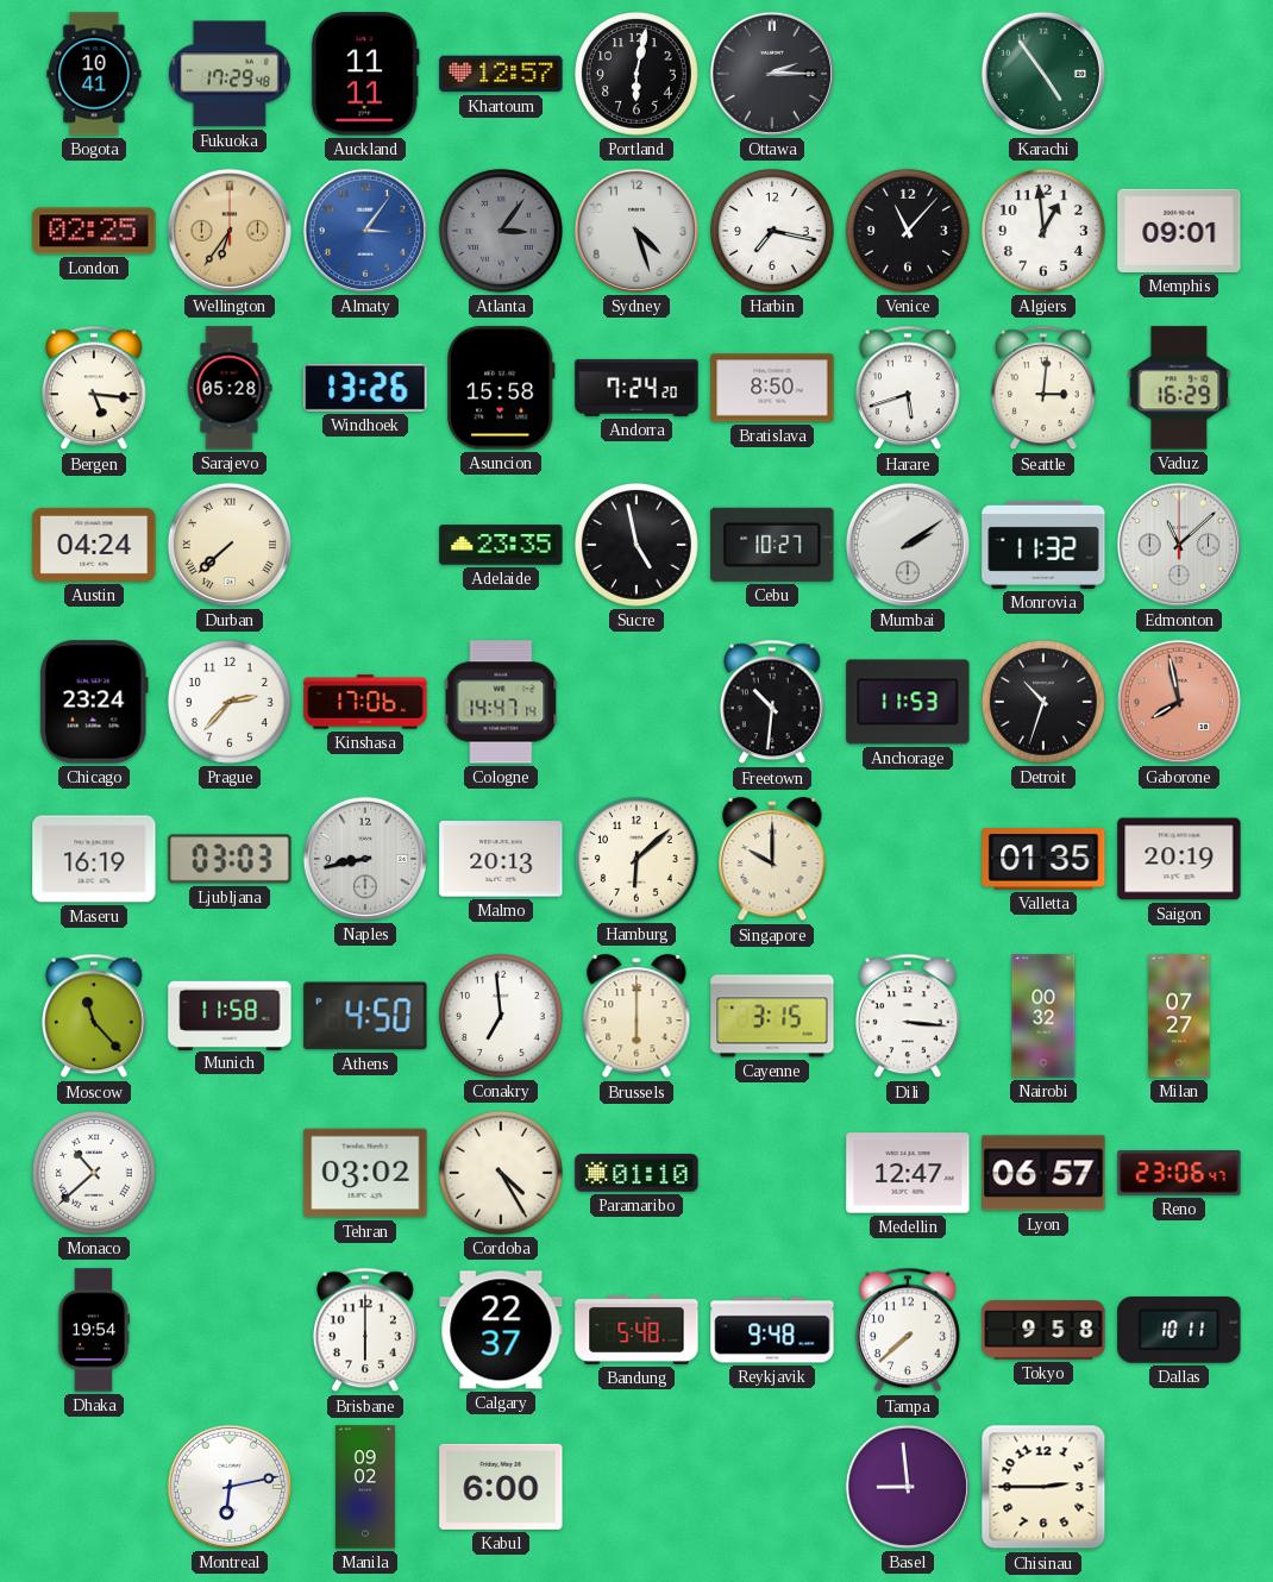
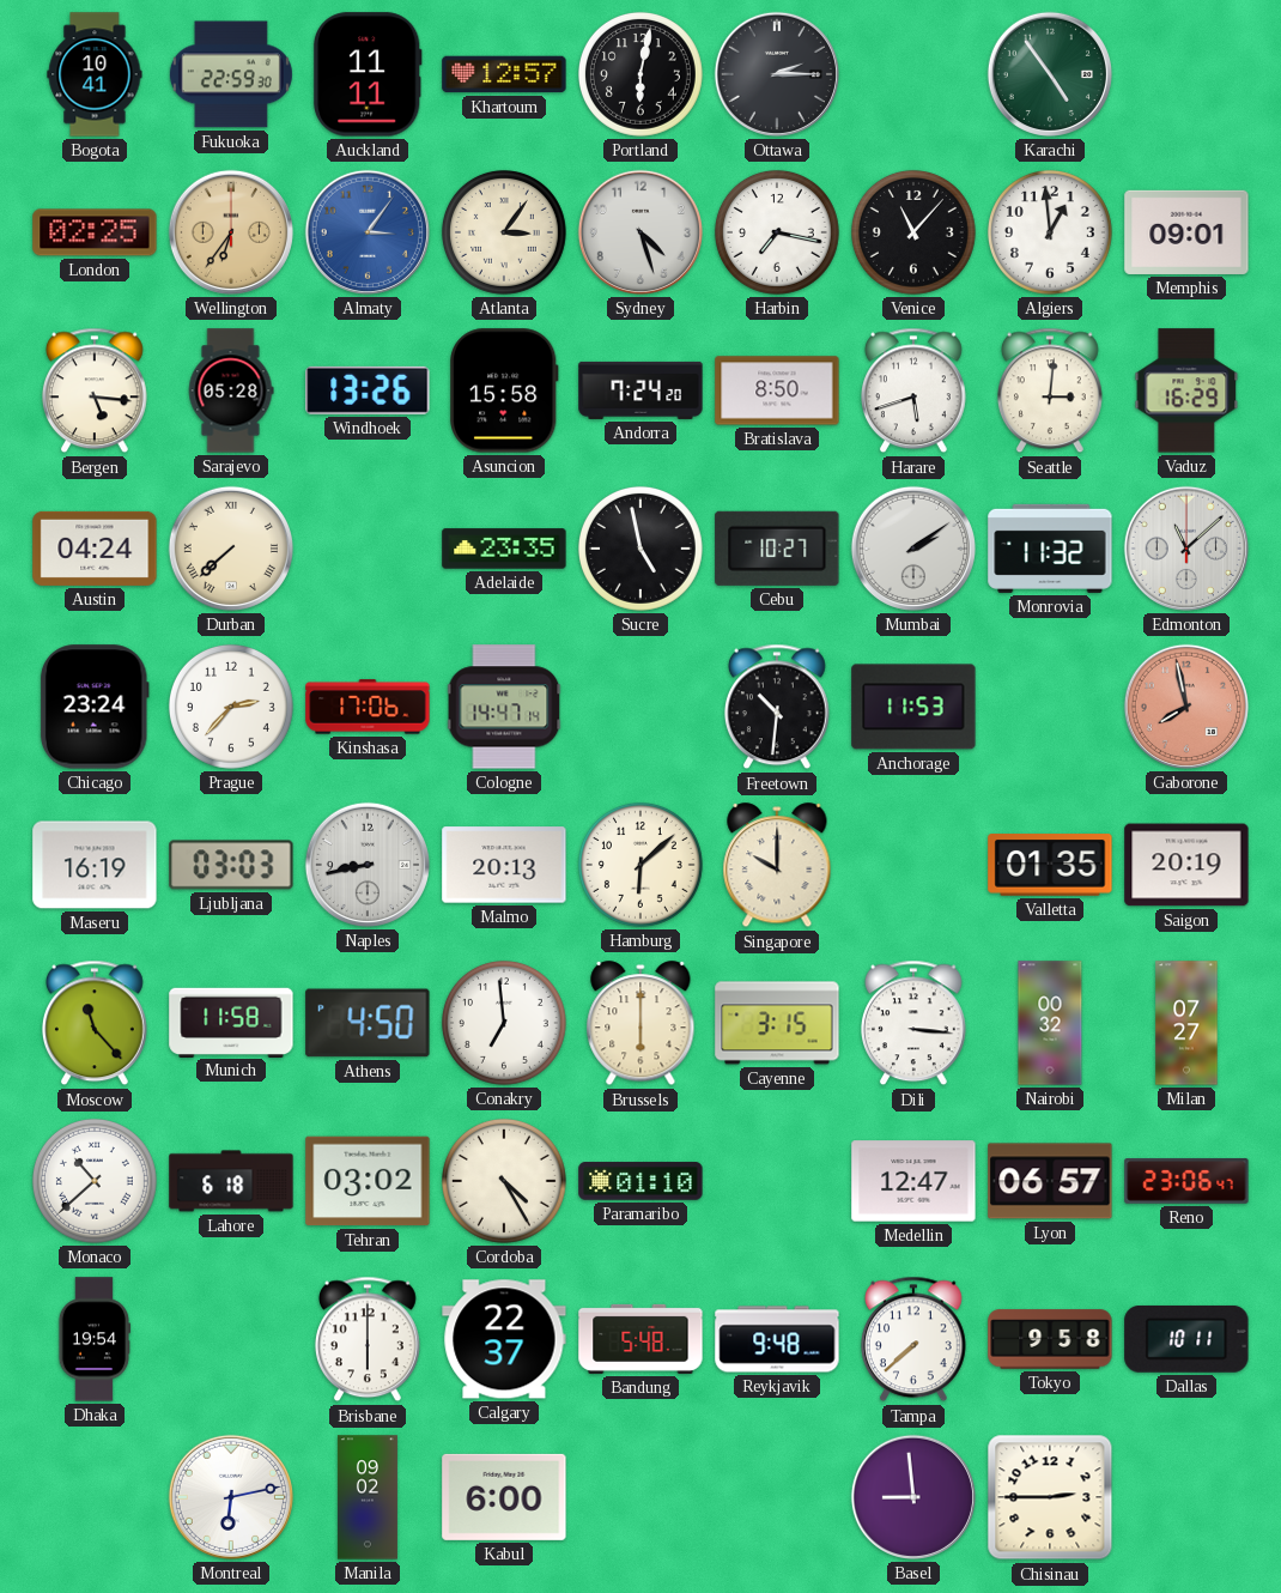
Fukuoka: 17:29 -> 22:59 (231, 74)
Atlanta dial: grey -> cream (504, 232)
Detroit: 10:33 -> none (1043, 702)
Lahore: none -> 6:18 (231, 1181)
